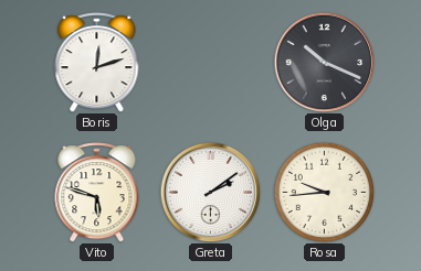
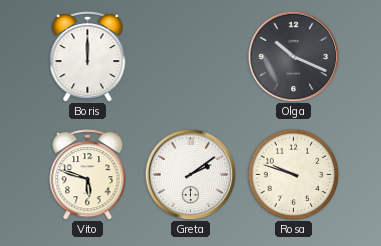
Boris: 12:12 -> 12:00 (88, 57)
Rosa: 9:44 -> 9:48 (293, 174)
